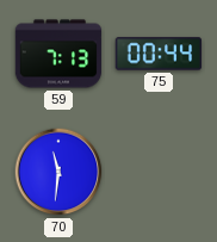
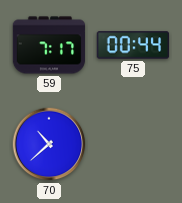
59: 7:13 -> 7:17 (49, 45)
70: 11:31 -> 10:38 (49, 144)
